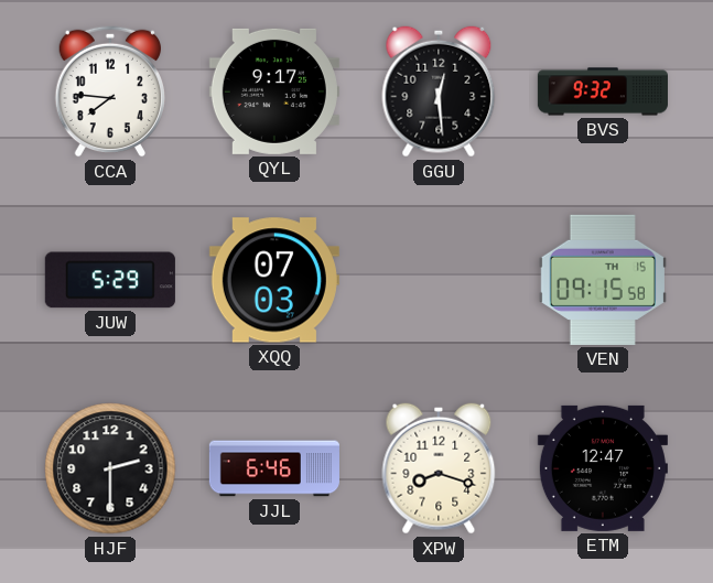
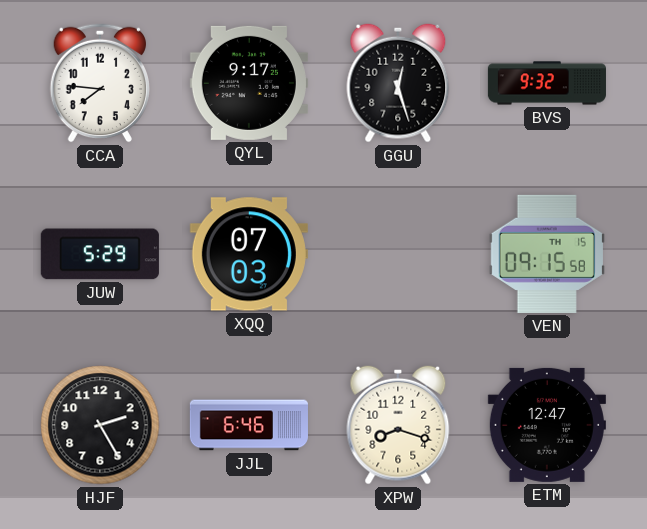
GGU: 12:29 -> 12:27 (398, 83)
HJF: 2:30 -> 2:25 (100, 425)
